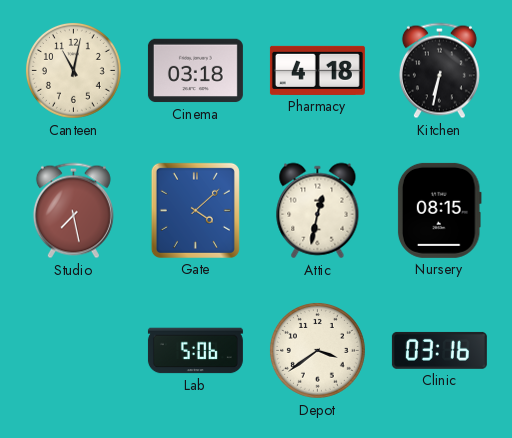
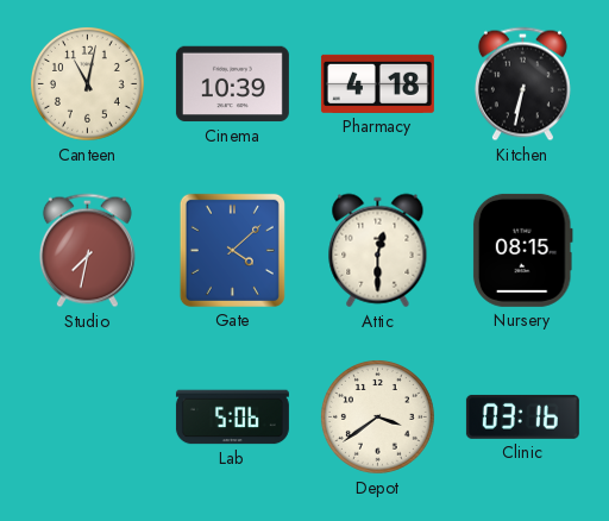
Cinema: 03:18 -> 10:39 (232, 84)
Studio: 7:28 -> 7:32 (87, 251)
Attic: 12:32 -> 12:30 (378, 251)
